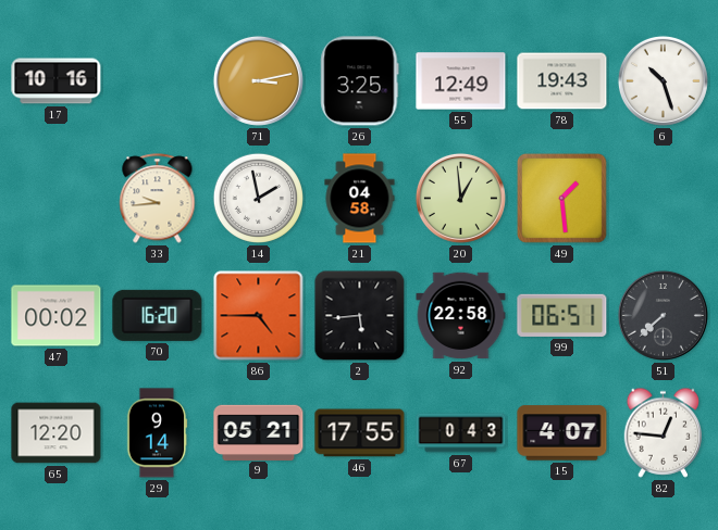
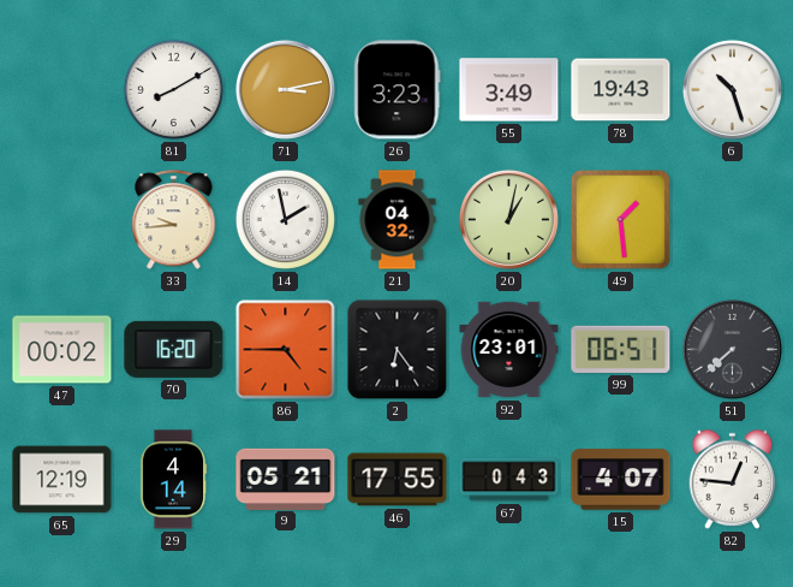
17: 10:16 -> none (57, 81)
81: none -> 8:10 (173, 89)
26: 3:25 -> 3:23 (398, 90)
55: 12:49 -> 3:49 (509, 90)
21: 04:58 -> 04:32 (398, 220)
20: 12:59 -> 1:02 (508, 219)
2: 5:44 -> 6:24 (398, 350)
92: 22:58 -> 23:01 (509, 350)
65: 12:20 -> 12:19 (62, 480)
29: 9:14 -> 4:14 (173, 480)
